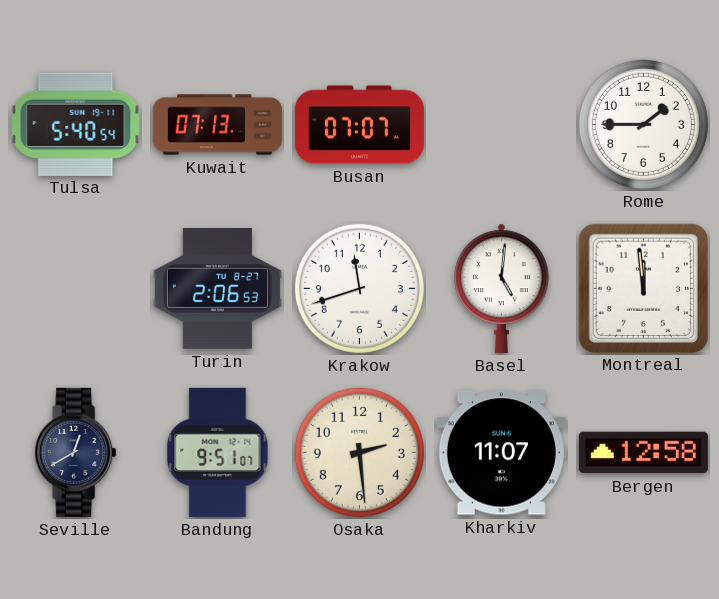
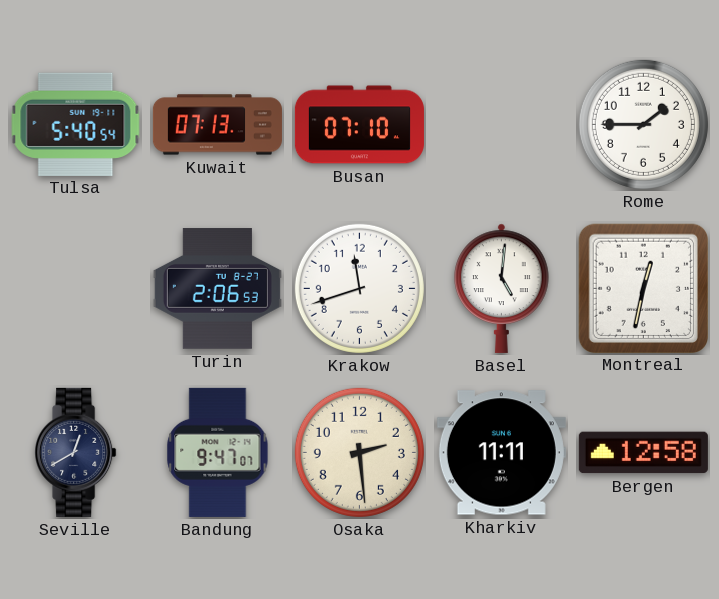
Busan: 07:07 -> 07:10 (359, 125)
Montreal: 11:59 -> 12:32 (643, 288)
Bandung: 9:51 -> 9:47 (218, 452)
Kharkiv: 11:07 -> 11:11 (501, 453)
